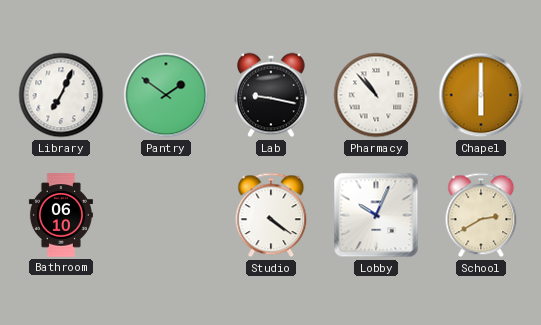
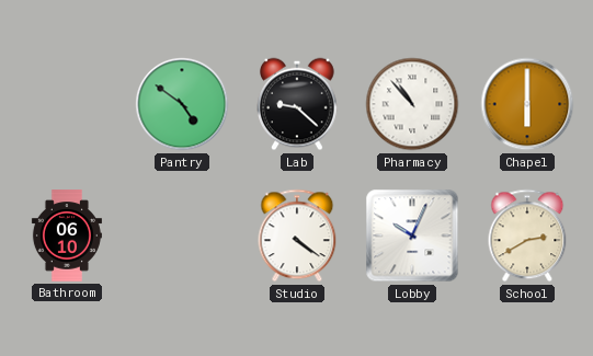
Library: 7:04 -> none (61, 95)
Pantry: 1:51 -> 4:51 (182, 104)
Lab: 9:17 -> 9:22 (297, 104)
